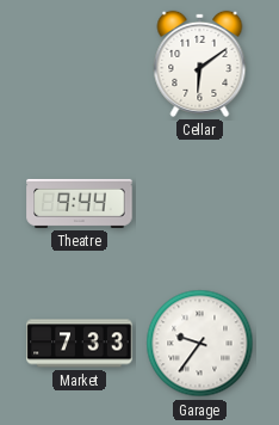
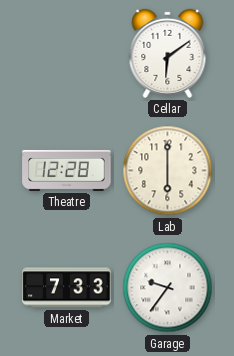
Theatre: 9:44 -> 12:28 (67, 170)
Lab: none -> 6:00 (168, 171)
